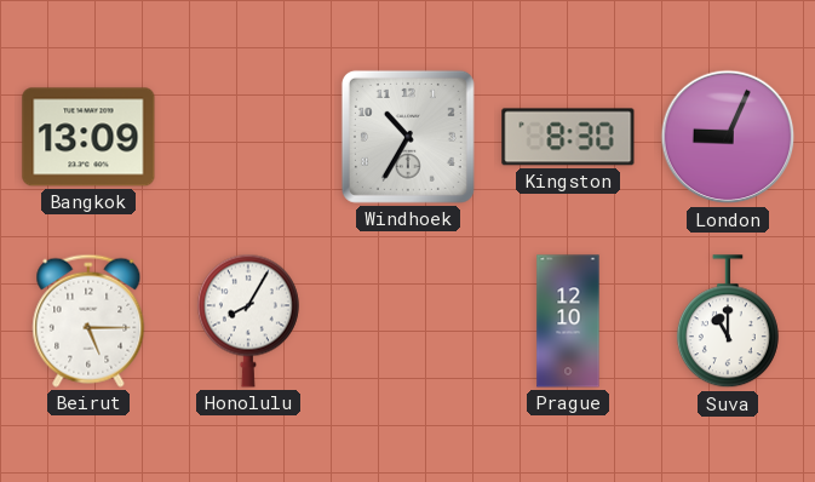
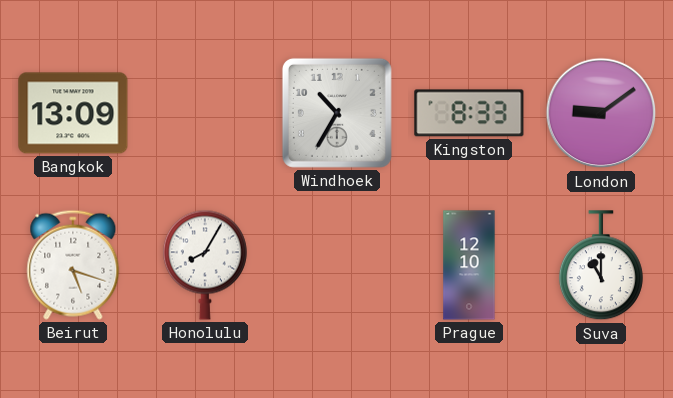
Kingston: 8:30 -> 8:33 (469, 113)
London: 9:04 -> 9:09 (601, 113)
Beirut: 5:15 -> 5:18 (73, 265)
